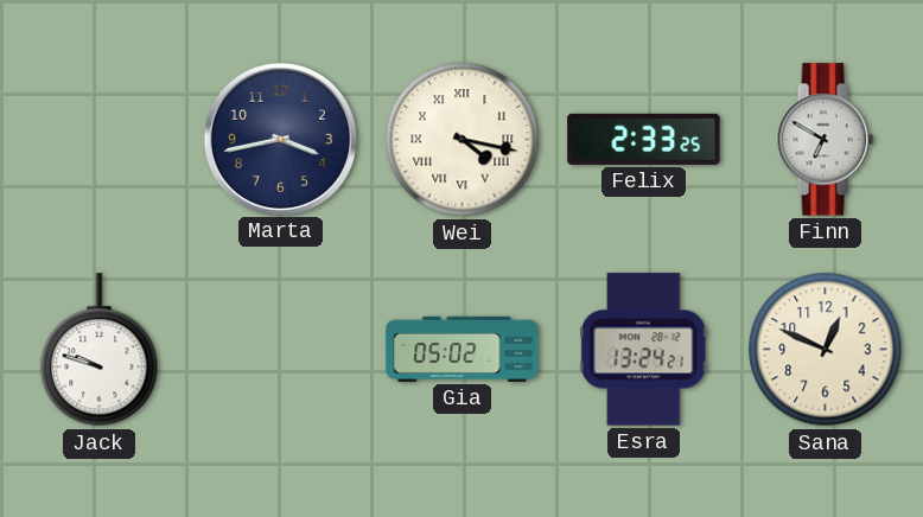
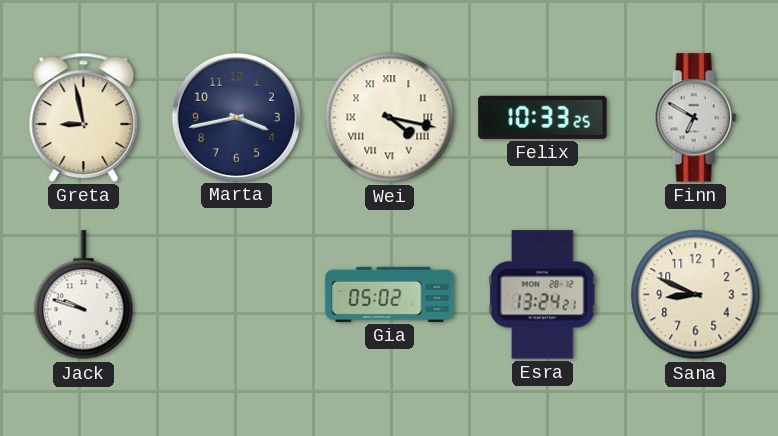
Greta: none -> 8:58 (84, 117)
Felix: 2:33 -> 10:33 (543, 117)
Sana: 12:49 -> 8:49 (696, 295)
